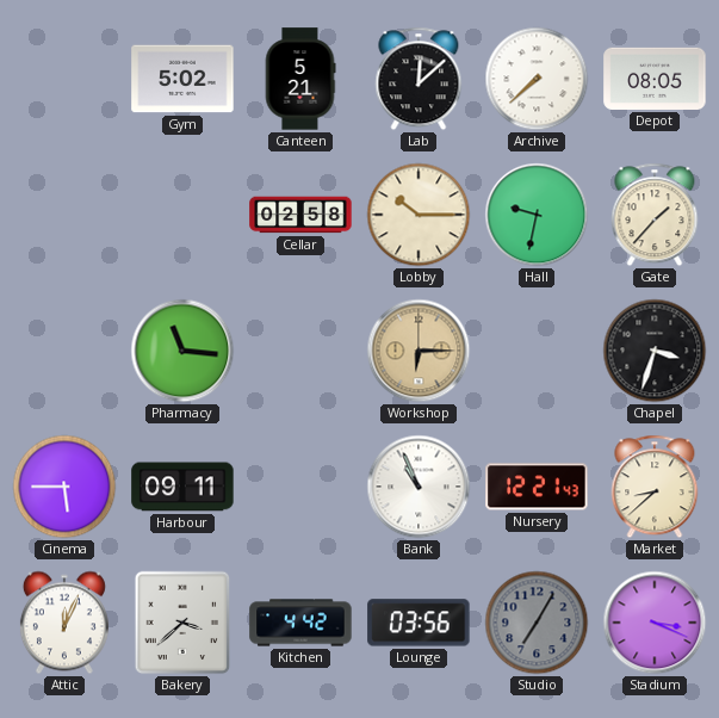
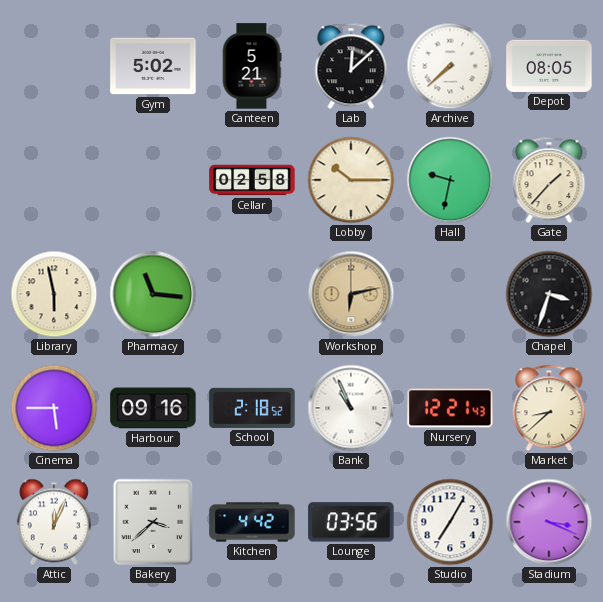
Library: none -> 5:58 (54, 294)
Workshop: 6:15 -> 6:13 (351, 294)
Harbour: 09:11 -> 09:16 (153, 408)
School: none -> 2:18 (252, 408)
Studio dial: grey -> white (450, 522)
